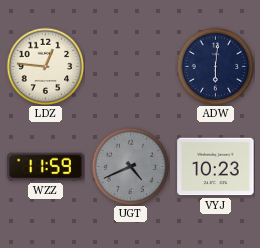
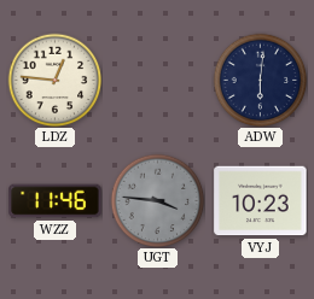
WZZ: 11:59 -> 11:46 (56, 201)
UGT: 4:41 -> 3:46 (157, 200)
